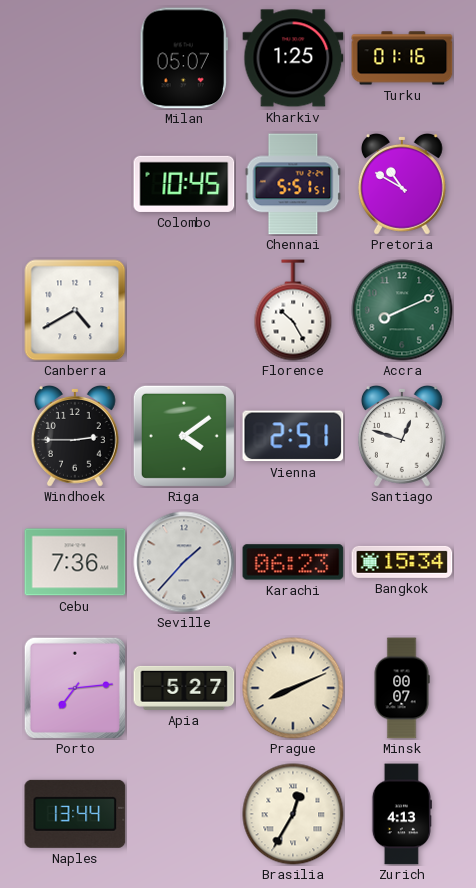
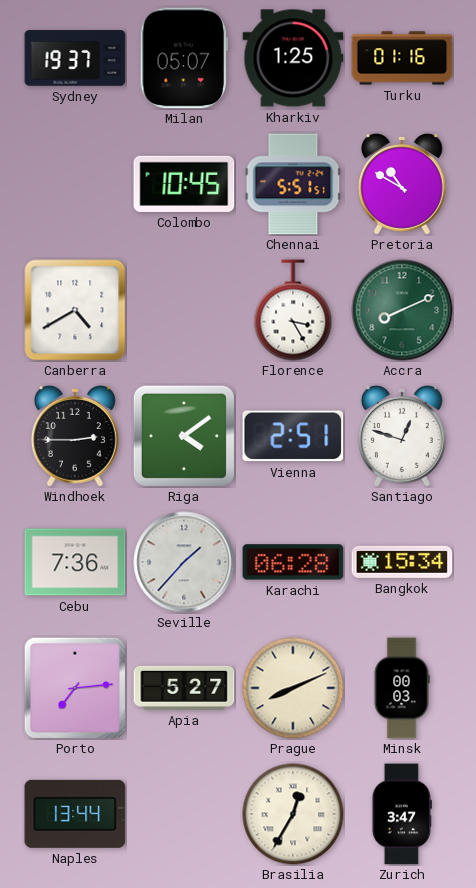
Sydney: none -> 19:37 (75, 58)
Florence: 10:25 -> 3:25 (293, 310)
Karachi: 06:23 -> 06:28 (293, 562)
Minsk: 00:07 -> 00:03 (402, 688)
Zurich: 4:13 -> 3:47 (402, 814)
